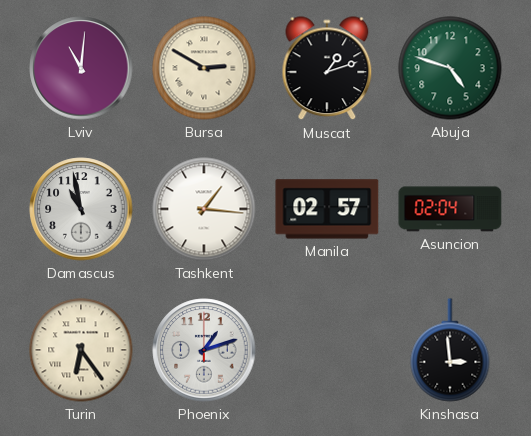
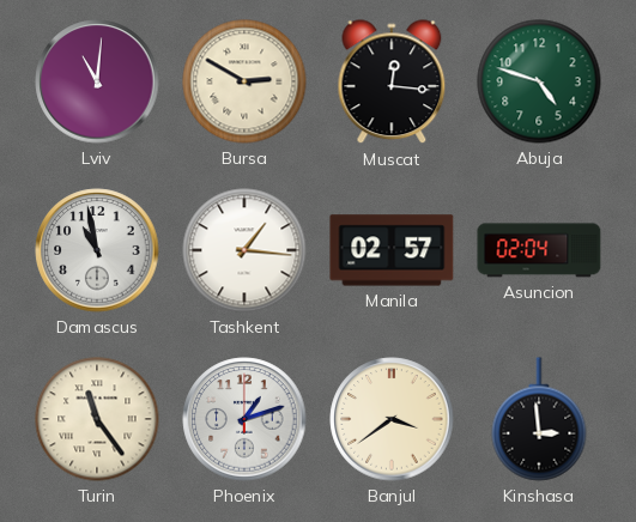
Muscat: 1:12 -> 12:16 (392, 83)
Turin: 6:24 -> 11:24 (97, 419)
Banjul: none -> 3:39 (392, 419)
